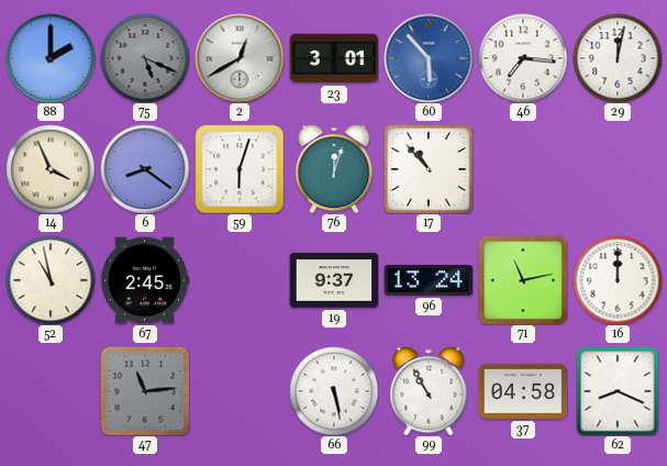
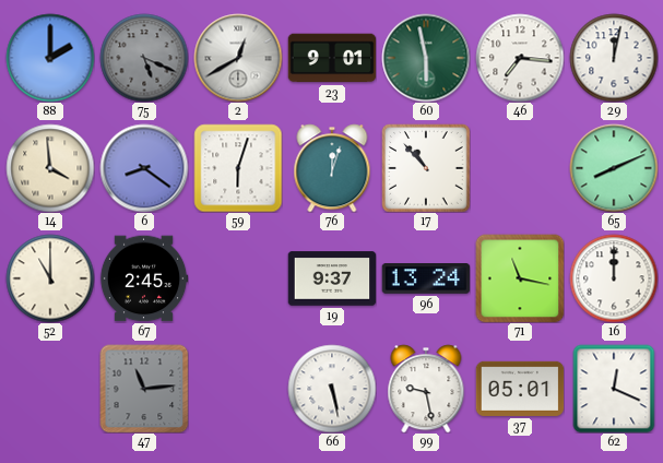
23: 3:01 -> 9:01 (332, 58)
60: 5:53 -> 5:58 (426, 58)
60 dial: blue -> green (426, 58)
14: 3:56 -> 3:59 (50, 168)
65: none -> 8:11 (614, 168)
52: 10:58 -> 11:00 (50, 278)
71: 11:13 -> 11:17 (520, 278)
99: 10:55 -> 9:28 (426, 389)
37: 04:58 -> 05:01 (520, 389)
62: 8:19 -> 12:19 (614, 389)
